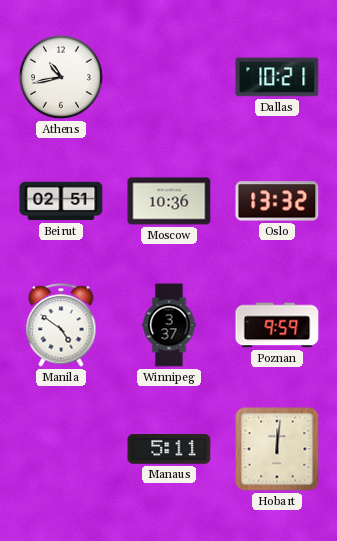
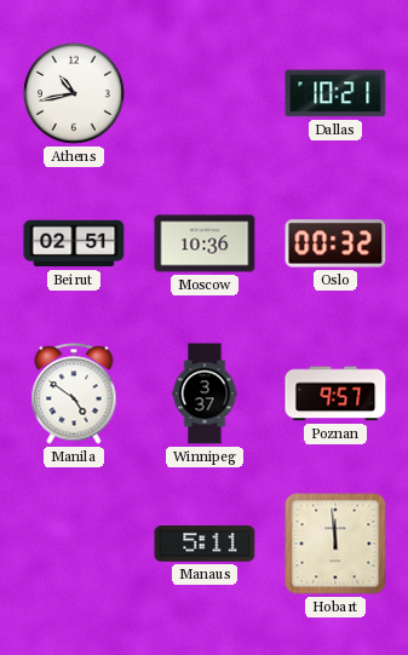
Oslo: 13:32 -> 00:32 (335, 243)
Poznan: 9:59 -> 9:57 (335, 393)
Hobart: 12:01 -> 11:59 (335, 544)
